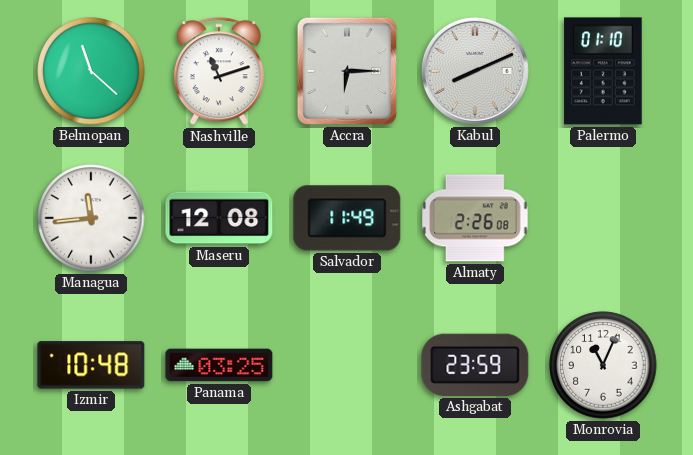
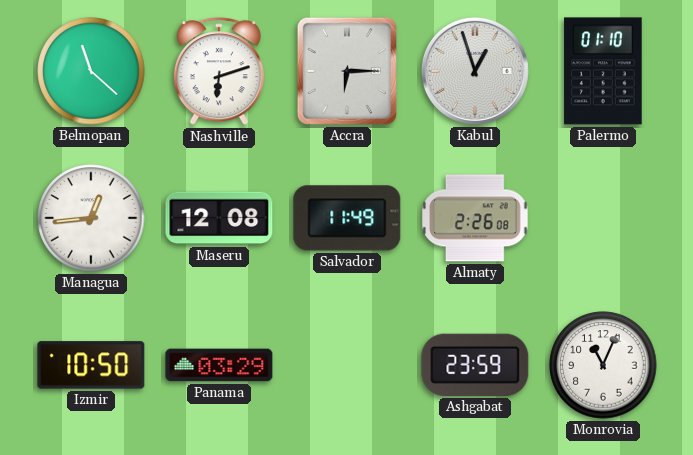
Nashville: 11:12 -> 6:12 (219, 72)
Kabul: 8:11 -> 12:57 (475, 71)
Managua: 11:44 -> 12:44 (91, 218)
Izmir: 10:48 -> 10:50 (91, 365)
Panama: 03:25 -> 03:29 (219, 365)
